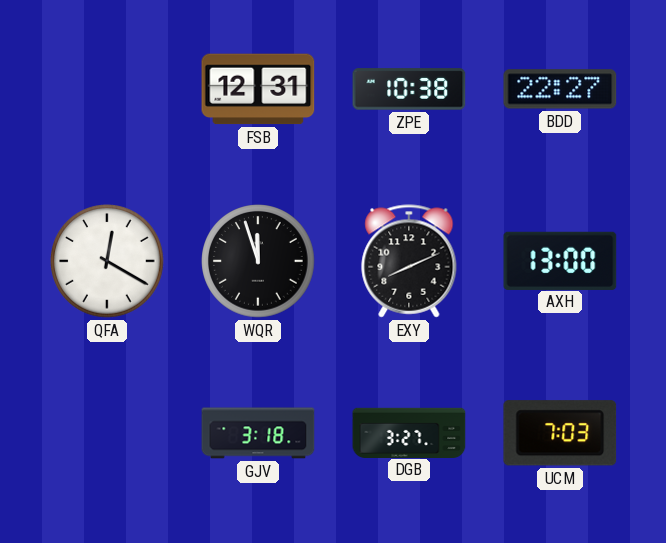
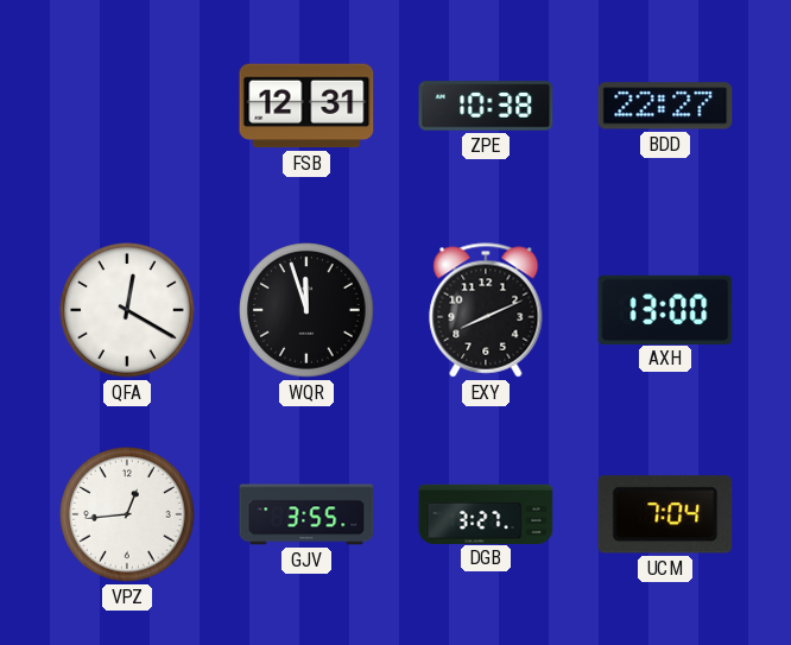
VPZ: none -> 12:44 (127, 514)
GJV: 3:18 -> 3:55 (306, 514)
UCM: 7:03 -> 7:04 (665, 514)
